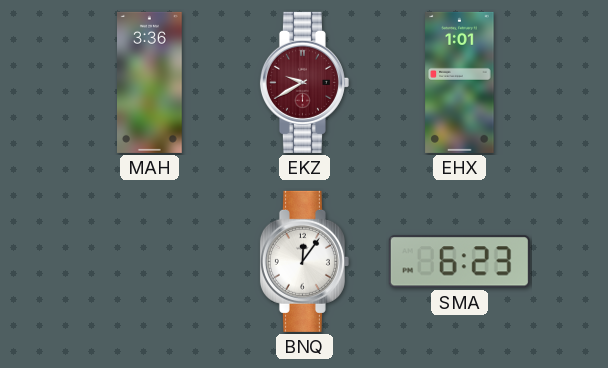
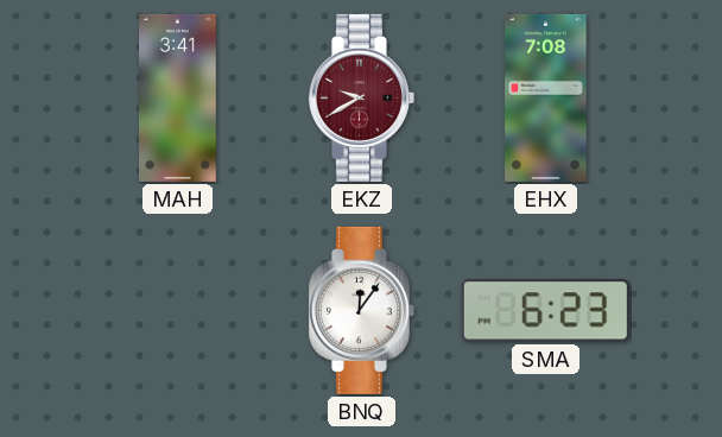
MAH: 3:36 -> 3:41 (178, 97)
EHX: 1:01 -> 7:08 (546, 97)
